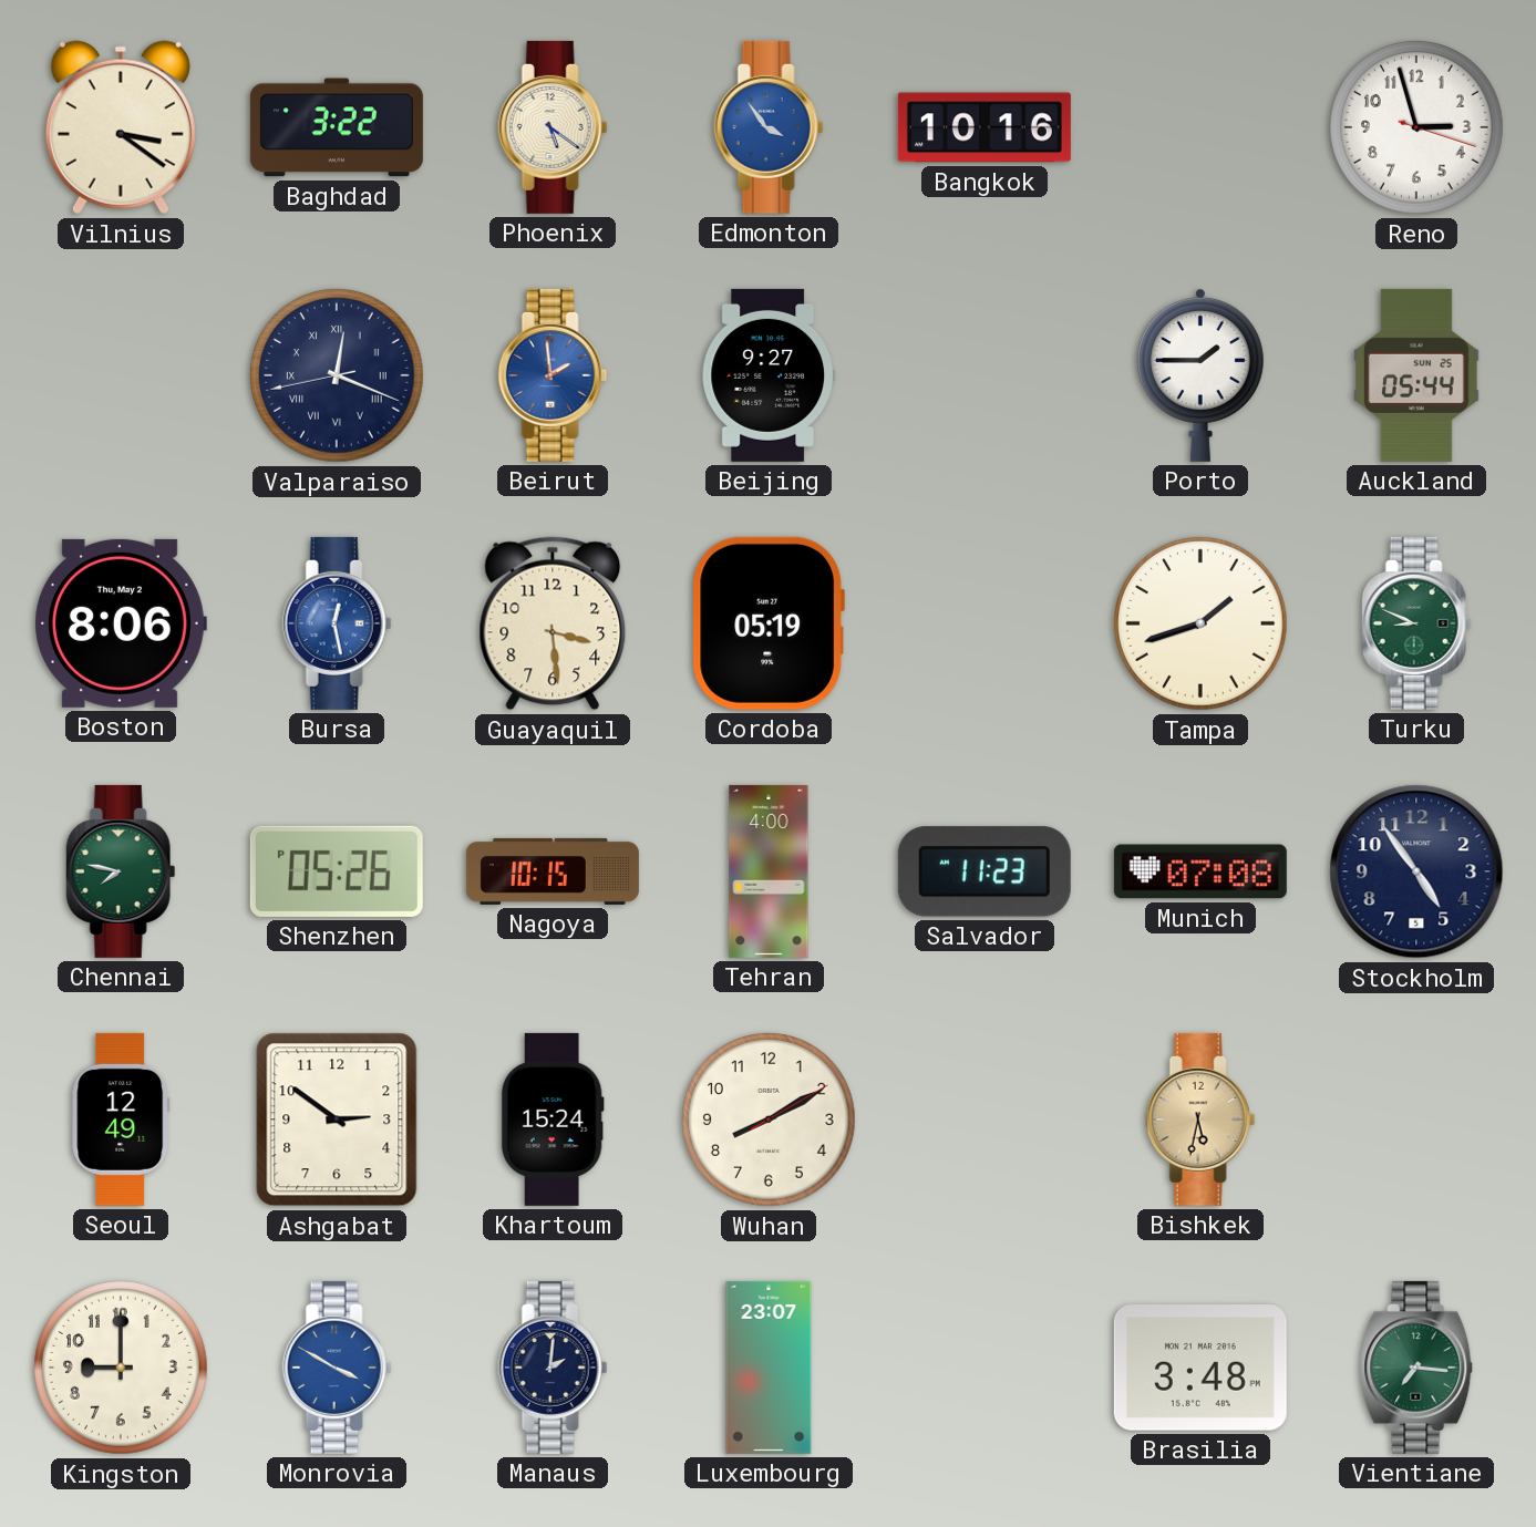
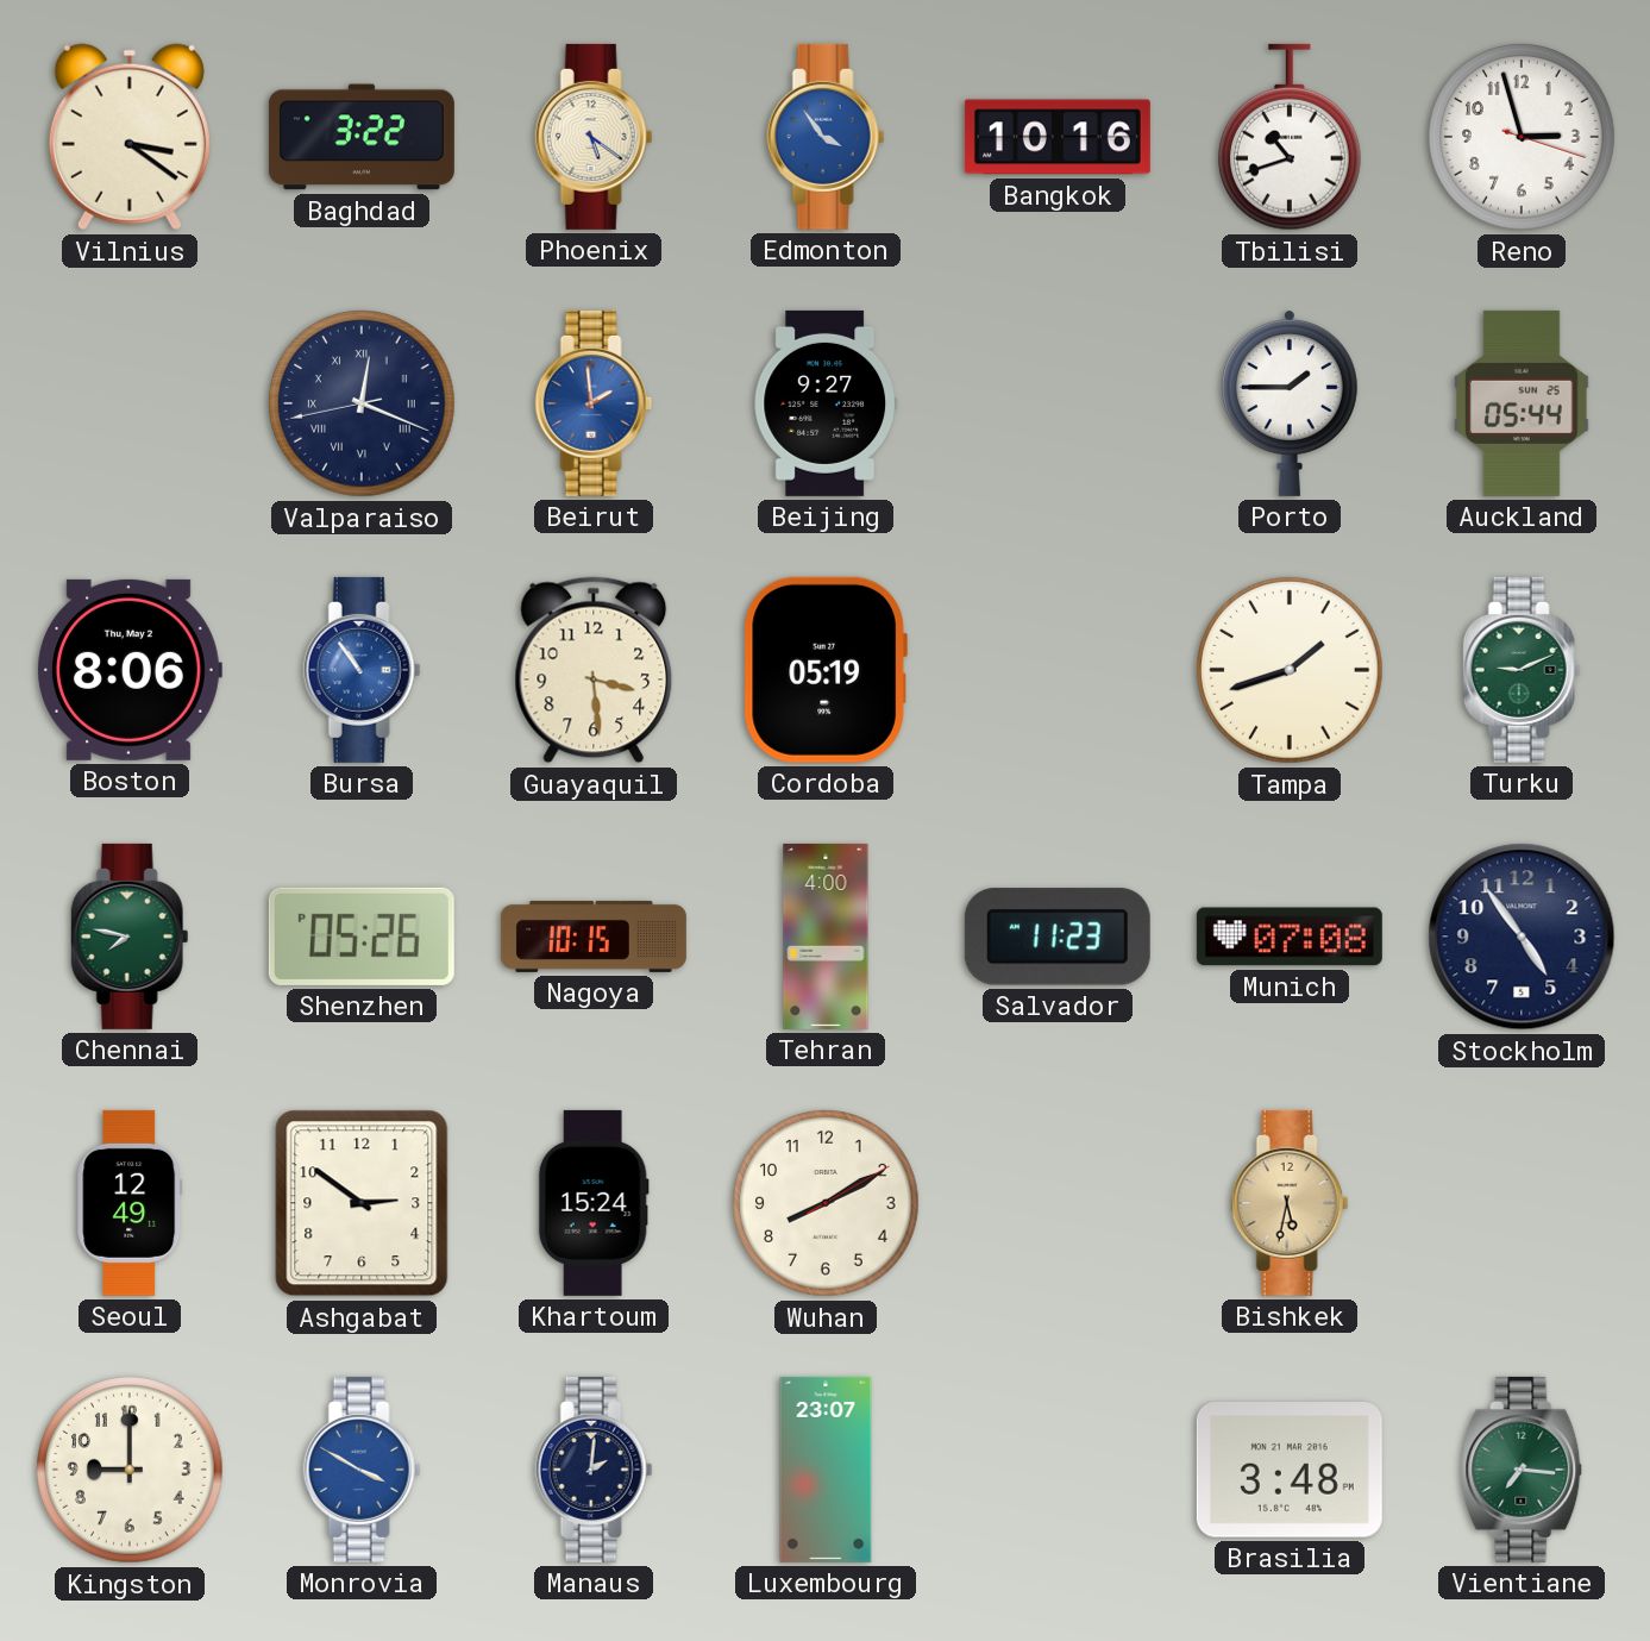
Tbilisi: none -> 10:42 (1290, 137)
Bursa: 12:28 -> 10:54 (362, 670)
Turku: 8:49 -> 9:11 (1522, 670)
